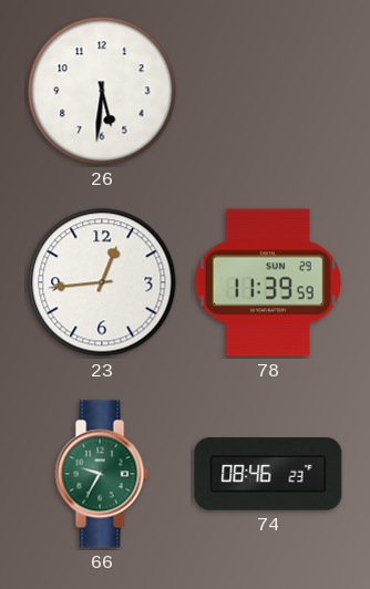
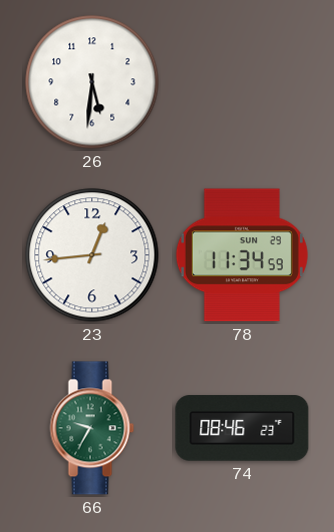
78: 11:39 -> 11:34 (242, 255)
